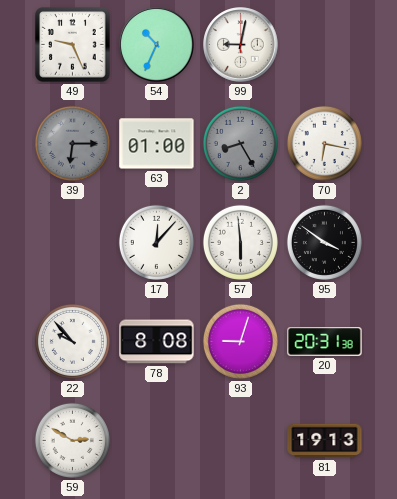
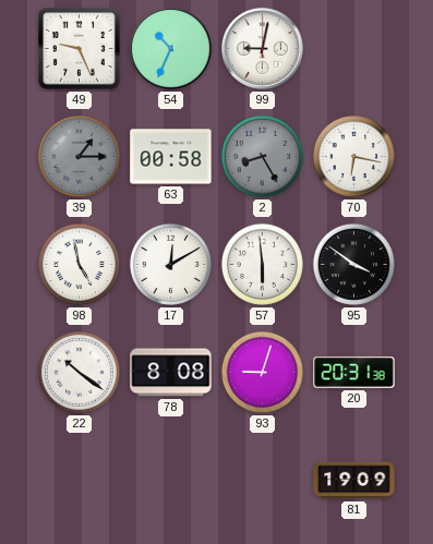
39: 6:15 -> 1:15 (79, 156)
63: 01:00 -> 00:58 (171, 157)
98: none -> 4:58 (79, 264)
17: 12:07 -> 12:10 (170, 264)
22: 9:53 -> 10:21 (79, 372)
59: 2:50 -> none (72, 440)
81: 19:13 -> 19:09 (354, 481)
